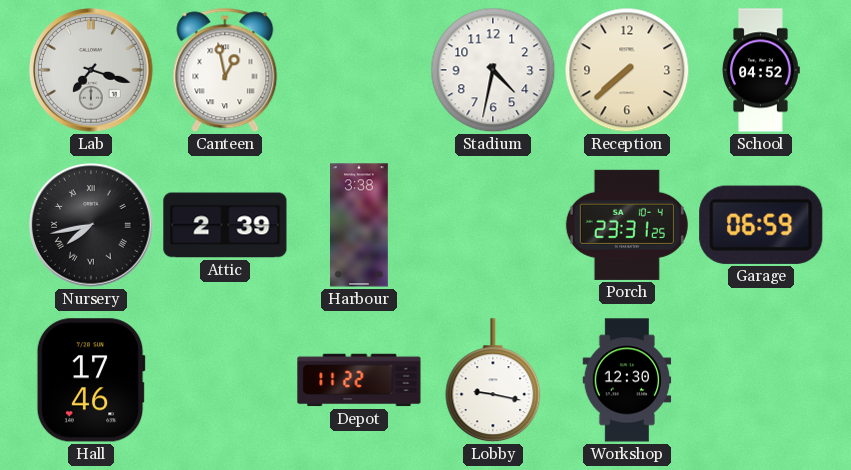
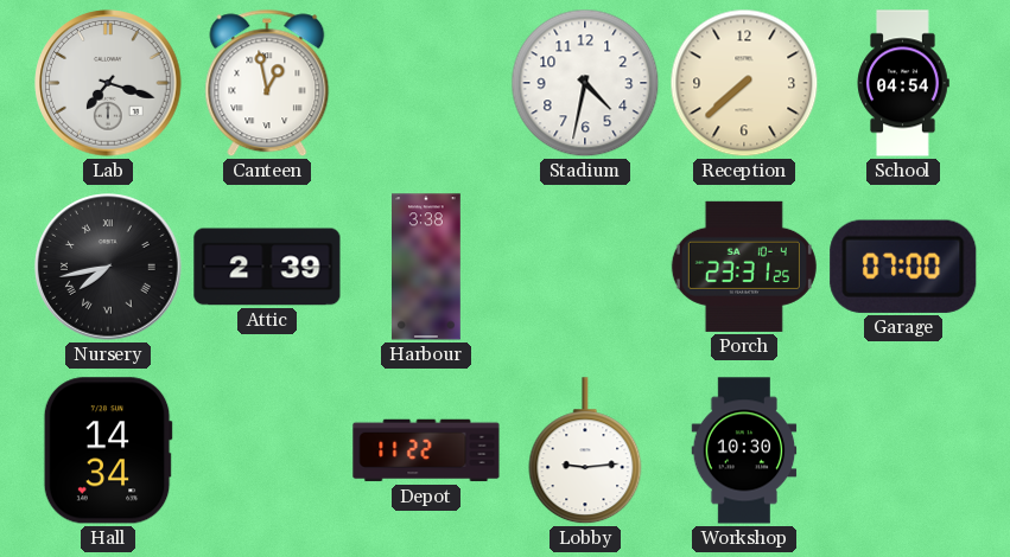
School: 04:52 -> 04:54 (903, 83)
Garage: 06:59 -> 07:00 (903, 267)
Hall: 17:46 -> 14:34 (108, 450)
Lobby: 9:17 -> 9:14 (585, 452)
Workshop: 12:30 -> 10:30 (744, 450)
